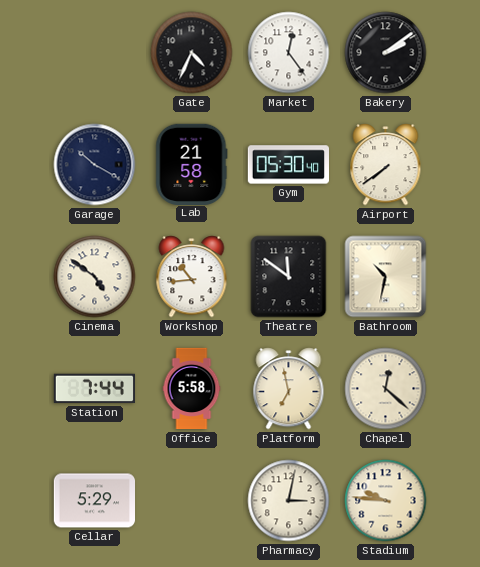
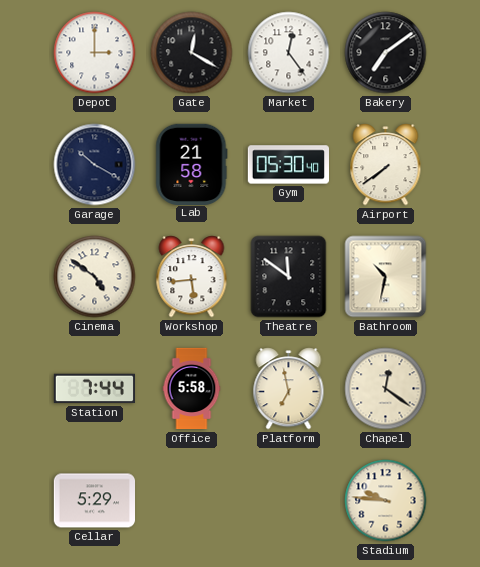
Depot: none -> 3:00 (95, 53)
Gate: 4:34 -> 12:20 (192, 53)
Bakery: 2:09 -> 7:09 (386, 53)
Workshop: 10:44 -> 5:44 (192, 277)
Chapel: 12:22 -> 12:21 (386, 389)
Pharmacy: 3:02 -> none (289, 501)
